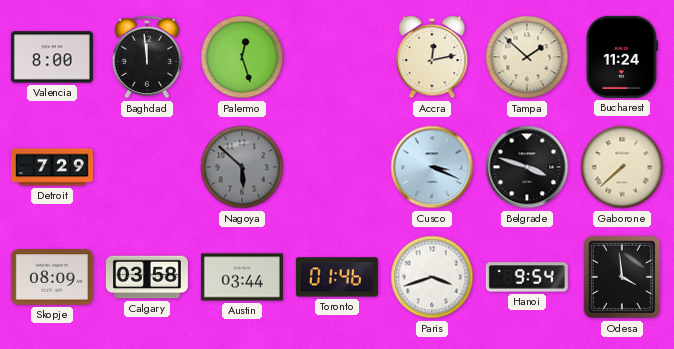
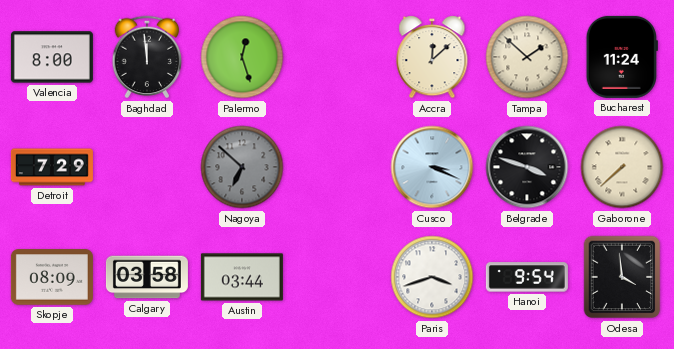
Accra: 12:13 -> 12:08 (432, 58)
Nagoya: 5:52 -> 6:52 (242, 167)
Toronto: 01:46 -> none (337, 277)
